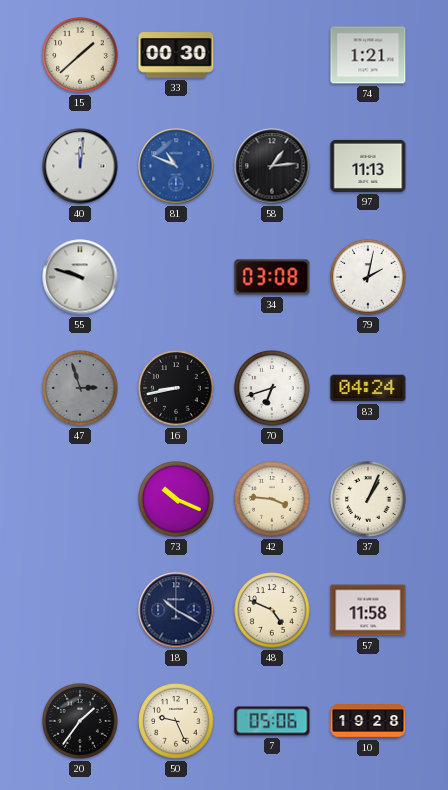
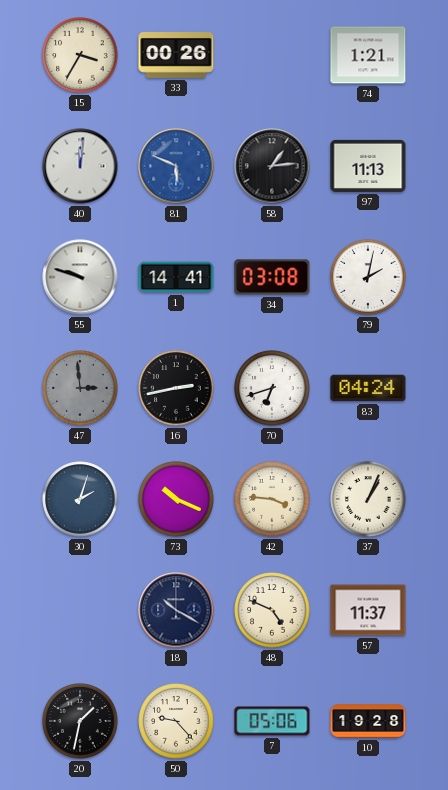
15: 1:38 -> 3:35 (80, 55)
33: 00:30 -> 00:26 (176, 56)
81: 10:49 -> 5:49 (176, 166)
1: none -> 14:41 (176, 277)
47: 2:57 -> 2:59 (80, 388)
16: 8:43 -> 2:43 (176, 388)
30: none -> 2:03 (80, 499)
57: 11:58 -> 11:37 (368, 610)
20: 1:36 -> 1:32 (80, 721)
50: 9:26 -> 9:23 (176, 721)
